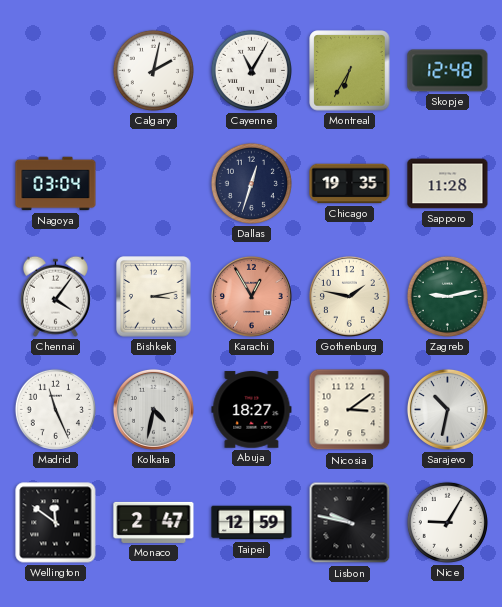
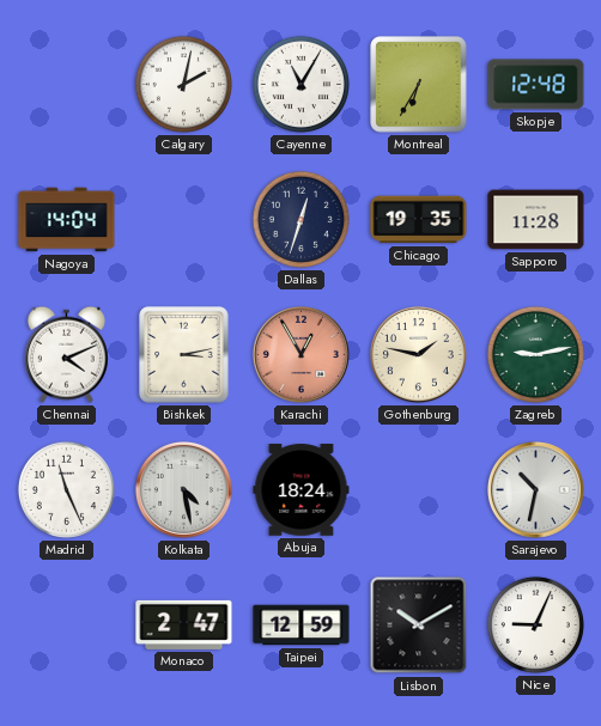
Nagoya: 03:04 -> 14:04 (67, 220)
Chennai: 4:06 -> 4:11 (66, 354)
Kolkata: 4:32 -> 4:28 (183, 489)
Abuja: 18:27 -> 18:24 (302, 490)
Nicosia: 3:09 -> none (350, 410)
Wellington: 11:51 -> none (56, 523)
Lisbon: 9:47 -> 10:10 (419, 626)
Nice: 9:05 -> 9:04 (535, 624)
